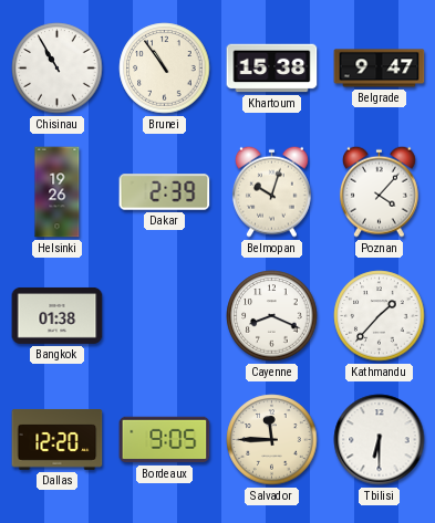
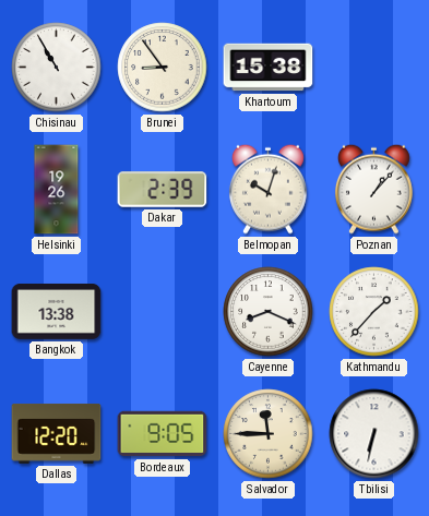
Brunei: 10:54 -> 8:54 (163, 68)
Belgrade: 9:47 -> none (380, 69)
Poznan: 4:07 -> 1:07 (373, 189)
Bangkok: 01:38 -> 13:38 (57, 312)
Tbilisi: 6:30 -> 6:32 (374, 434)
